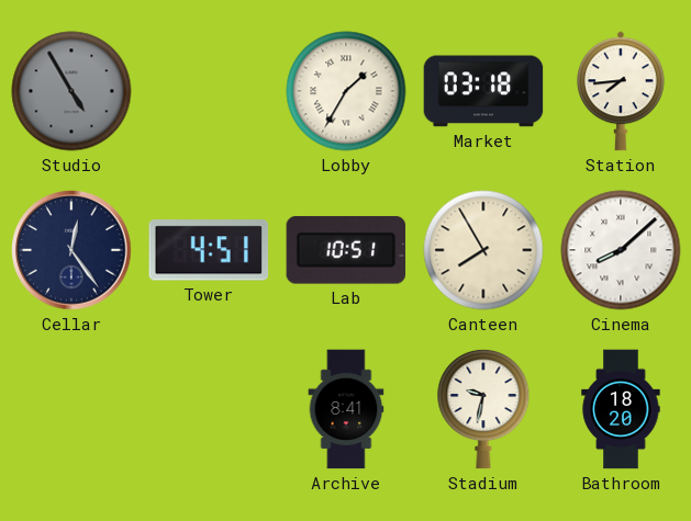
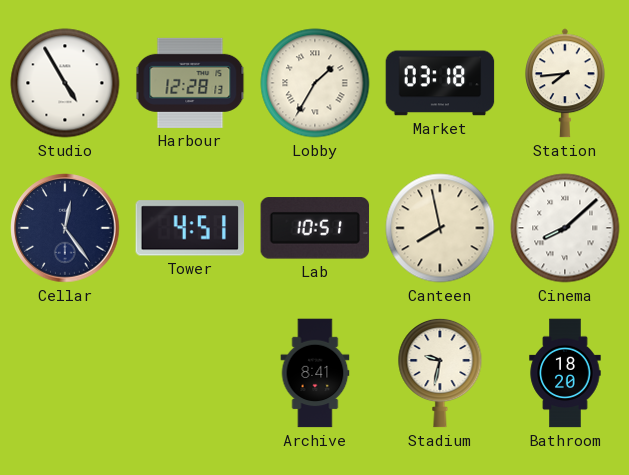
Studio dial: grey -> white (65, 83)
Harbour: none -> 12:28 (190, 83)
Canteen: 7:55 -> 7:58 (440, 228)
